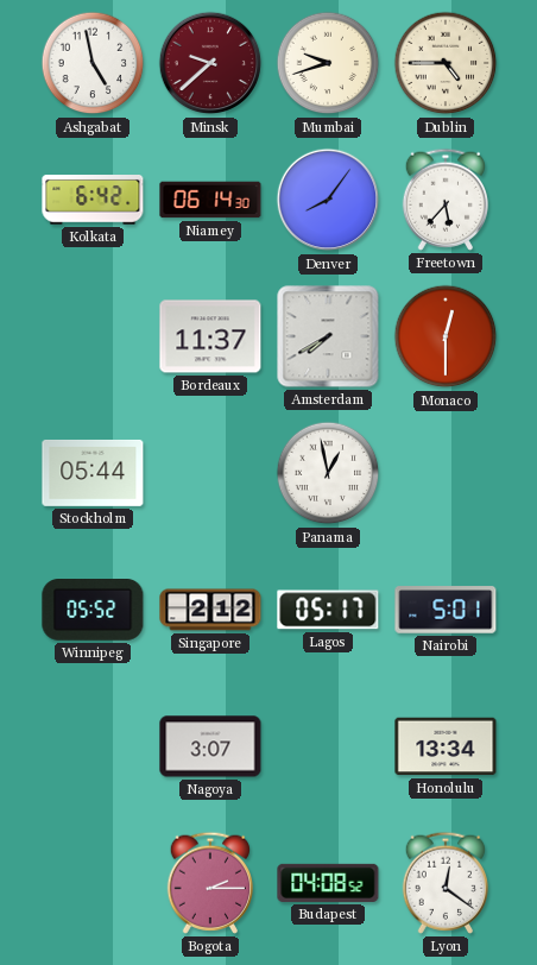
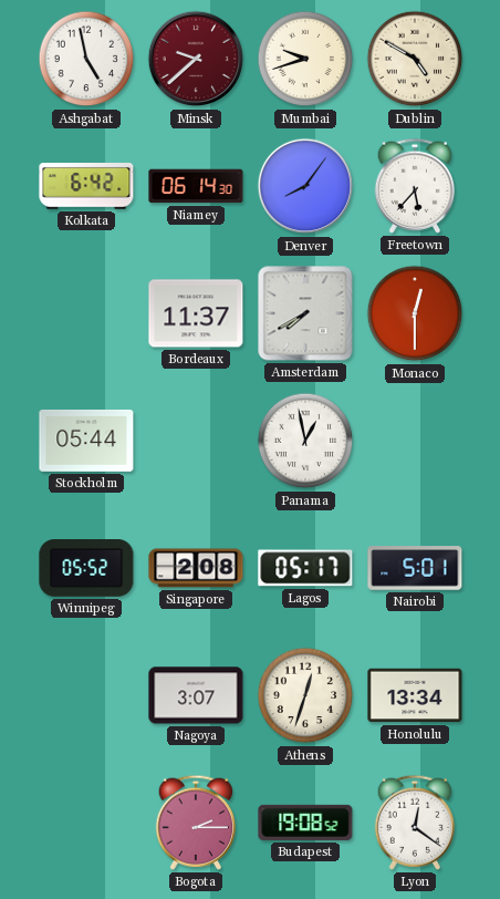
Dublin: 4:45 -> 4:50 (415, 59)
Singapore: 2:12 -> 2:08 (196, 568)
Athens: none -> 12:33 (305, 695)
Budapest: 04:08 -> 19:08 (305, 823)
